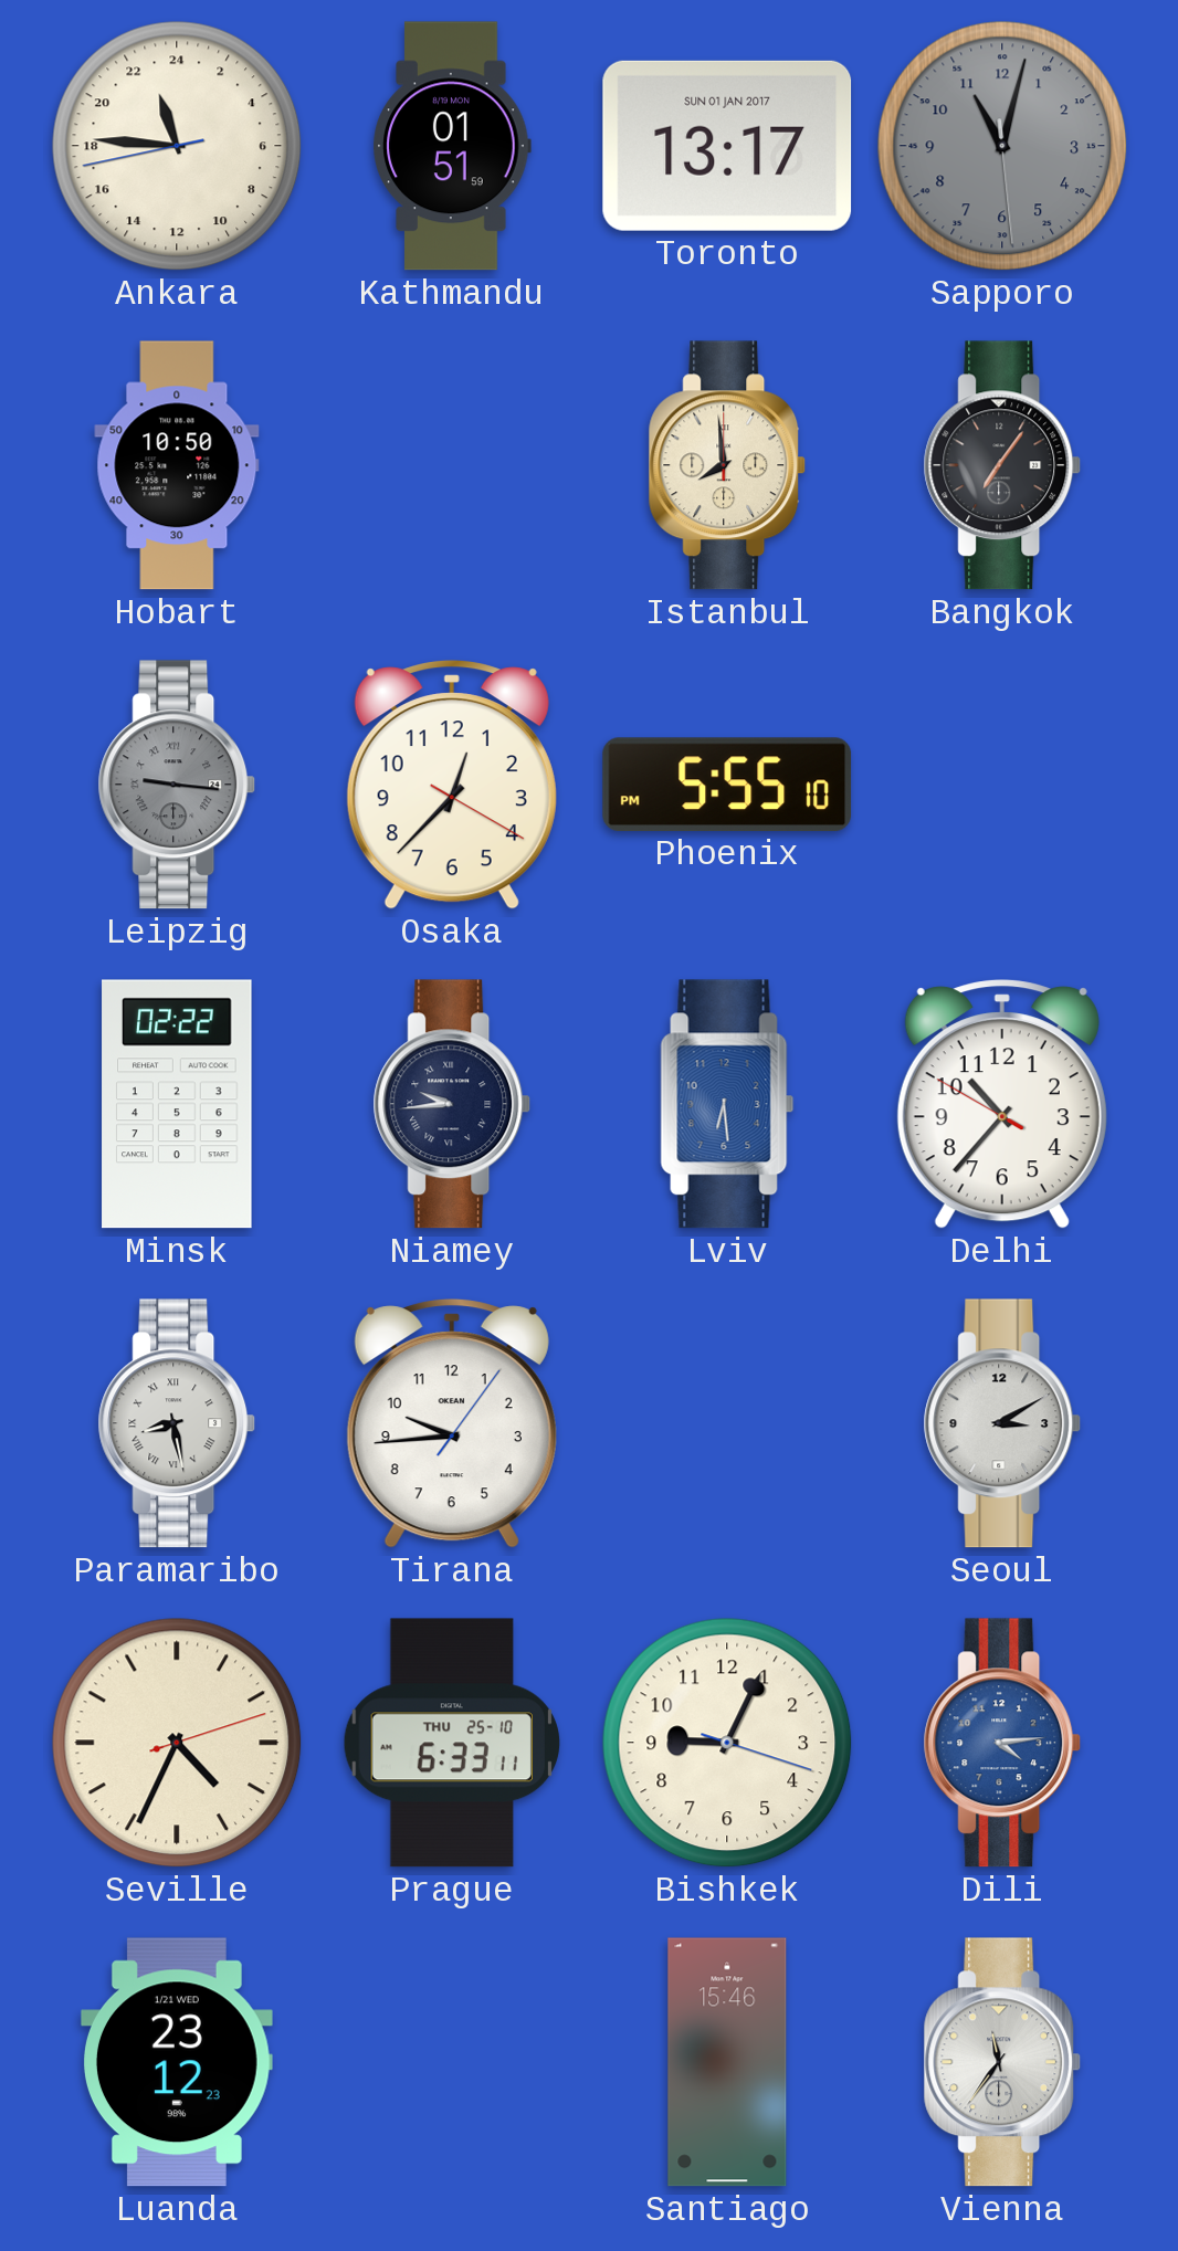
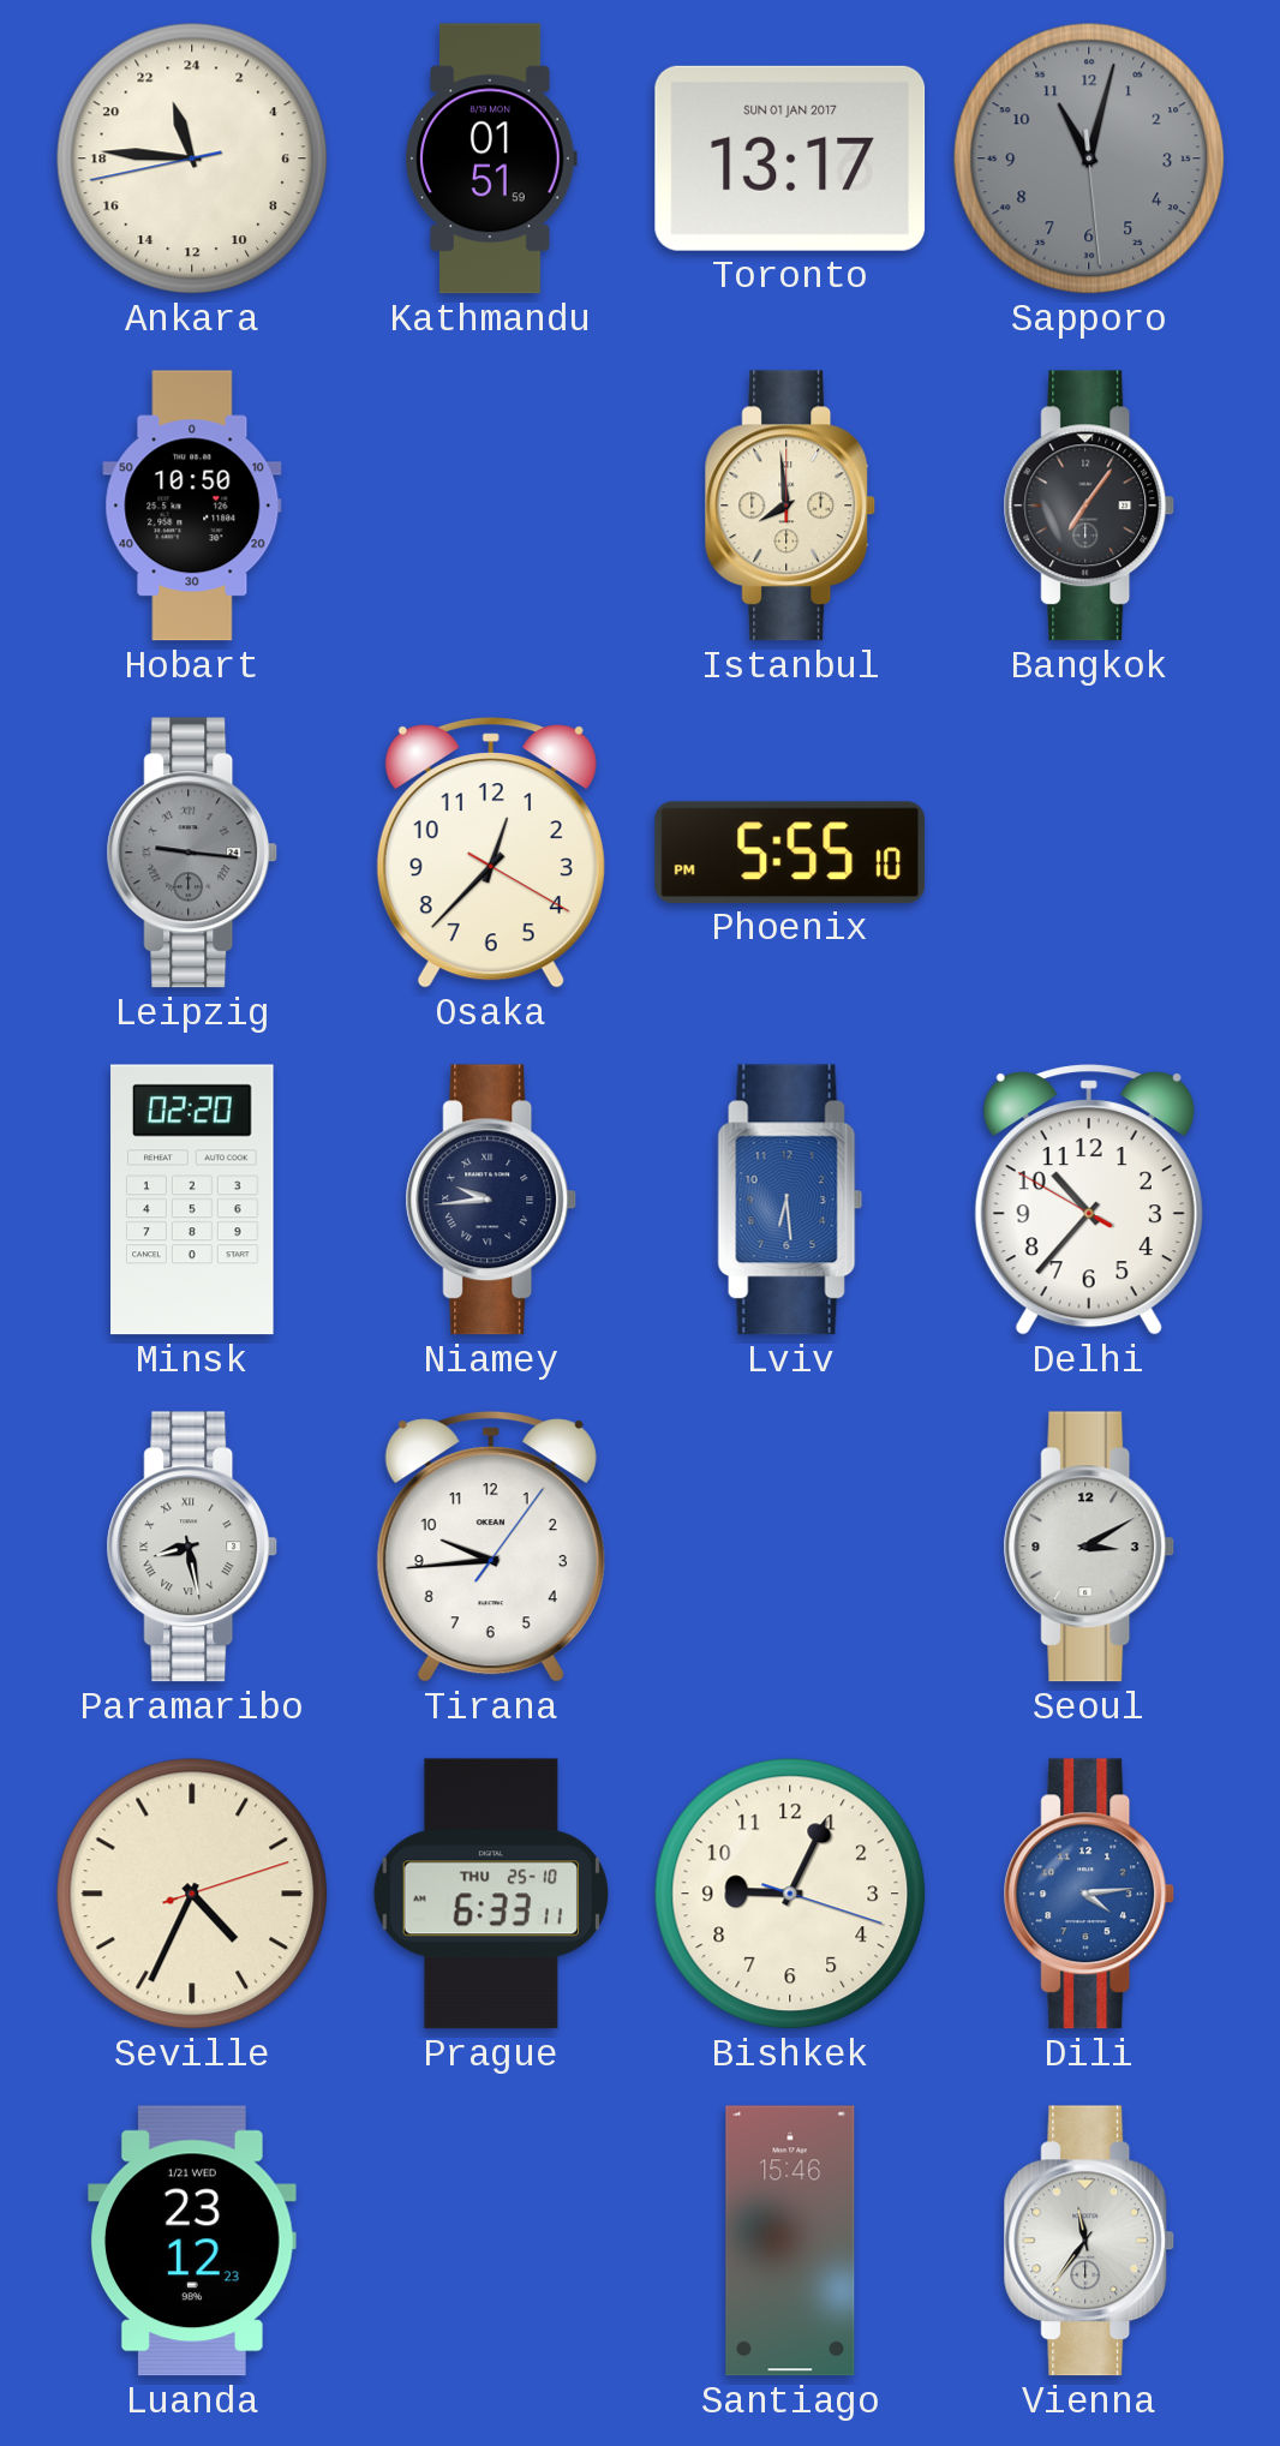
Minsk: 02:22 -> 02:20 (192, 1200)
